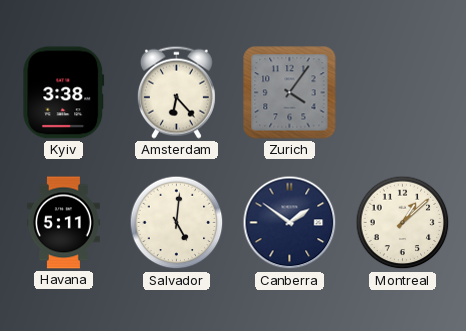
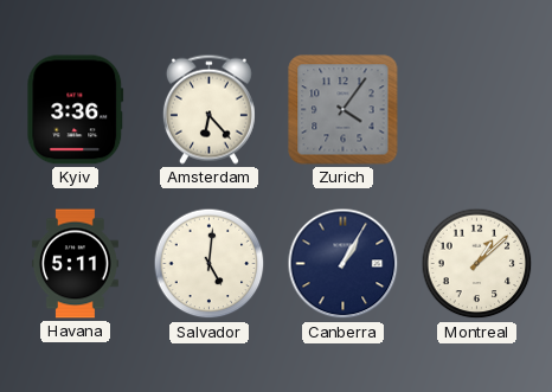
Kyiv: 3:38 -> 3:36 (76, 110)
Canberra: 1:51 -> 1:05 (344, 264)
